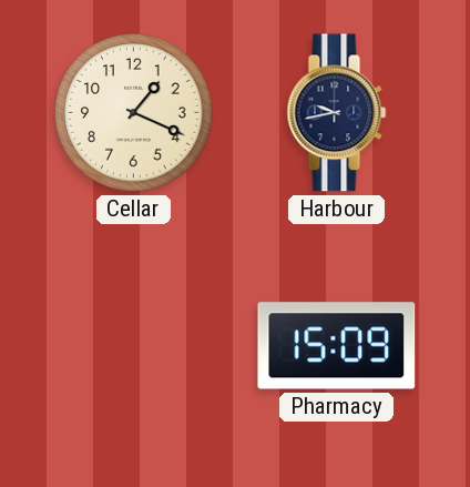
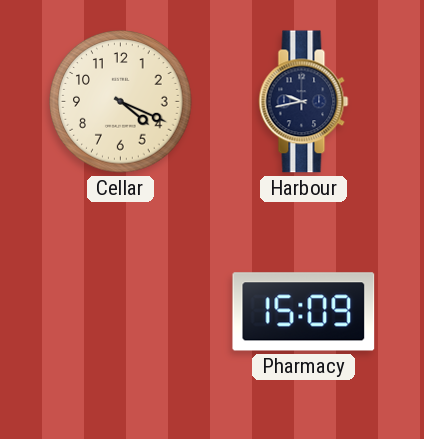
Cellar: 1:19 -> 4:19 (121, 102)
